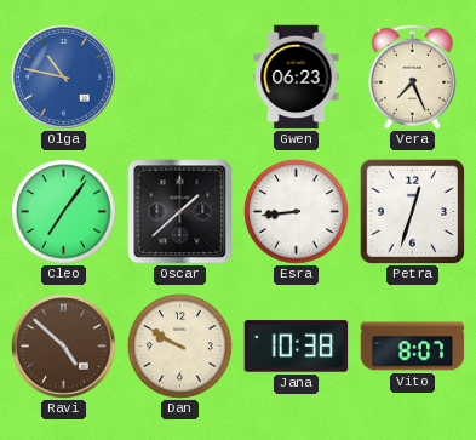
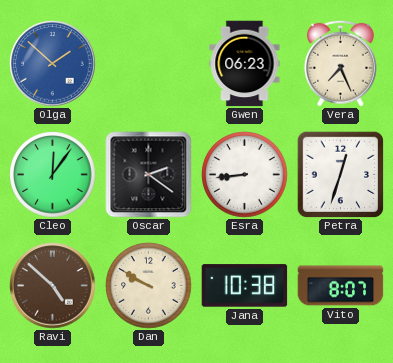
Olga: 10:47 -> 1:52 (53, 64)
Cleo: 7:06 -> 12:06 (53, 175)
Oscar: 1:38 -> 2:21 (149, 175)
